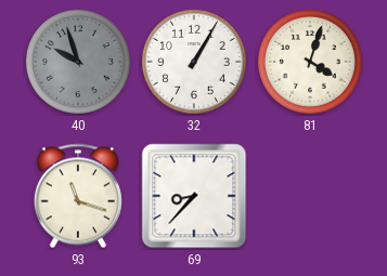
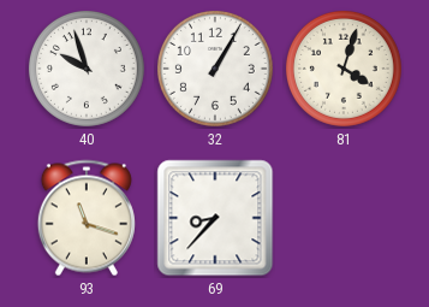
40 dial: grey -> white (87, 69)
